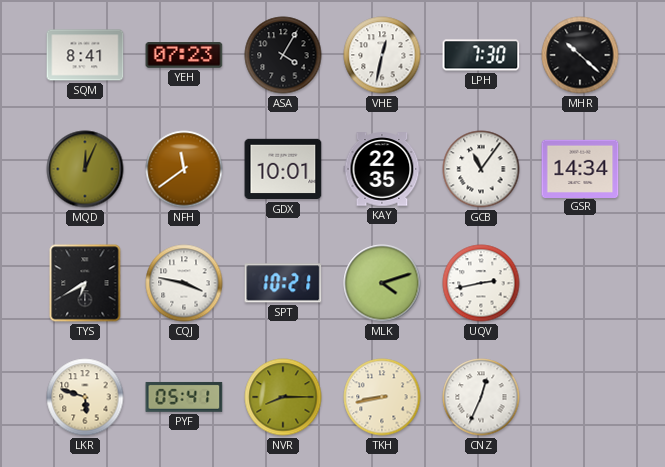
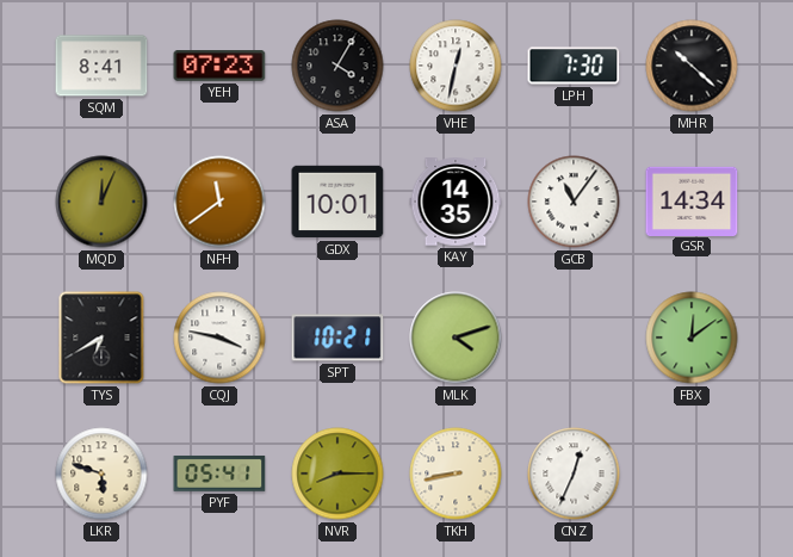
KAY: 22:35 -> 14:35 (456, 202)
UQV: 2:43 -> none (481, 283)
FBX: none -> 12:09 (692, 338)
